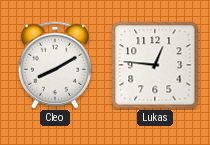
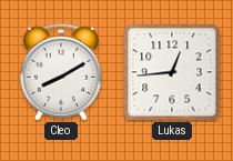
Lukas: 12:46 -> 12:44 (172, 72)
